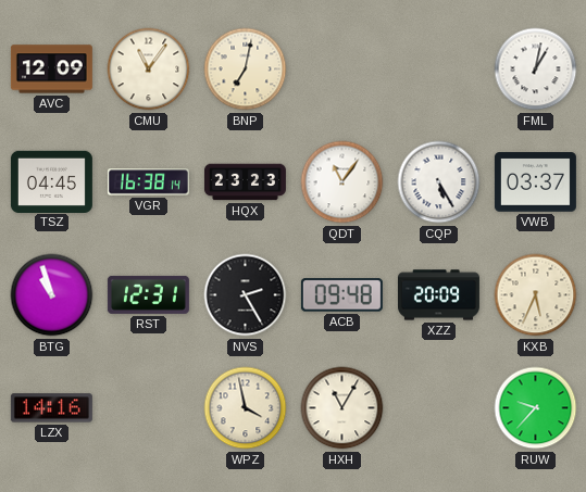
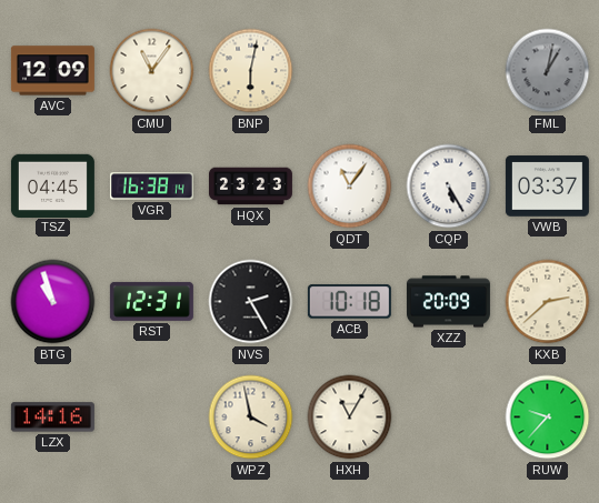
BNP: 7:02 -> 6:02 (251, 71)
FML dial: white -> grey (548, 71)
ACB: 09:48 -> 10:18 (349, 302)
KXB: 5:34 -> 2:38 (548, 302)
